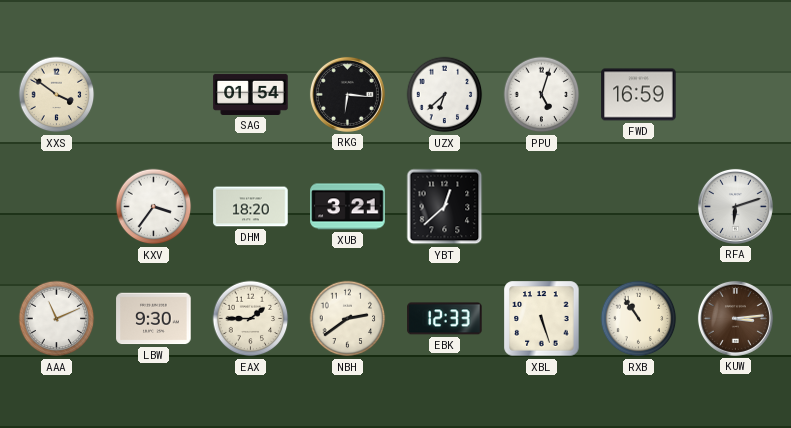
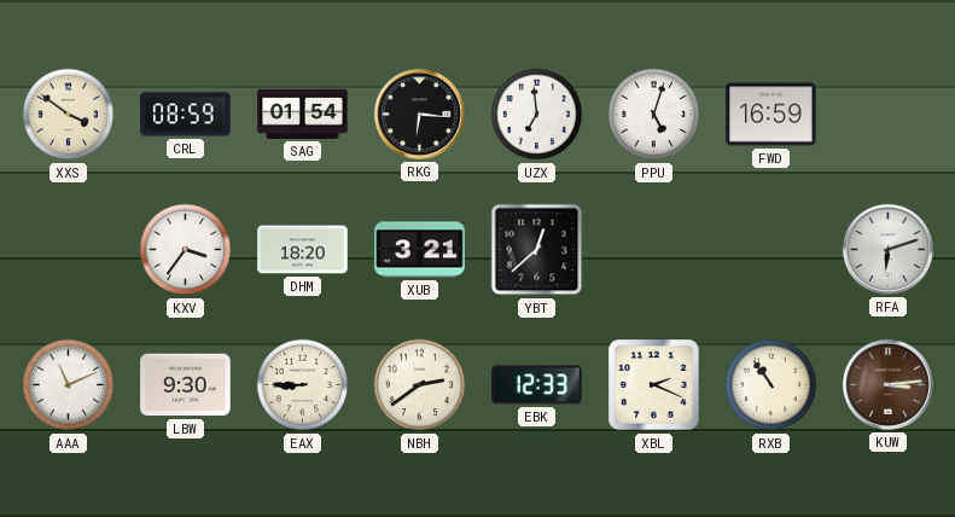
CRL: none -> 08:59 (186, 115)
UZX: 6:38 -> 6:59 (537, 115)
EAX: 1:45 -> 8:45 (303, 385)
XBL: 5:27 -> 2:19 (654, 385)
